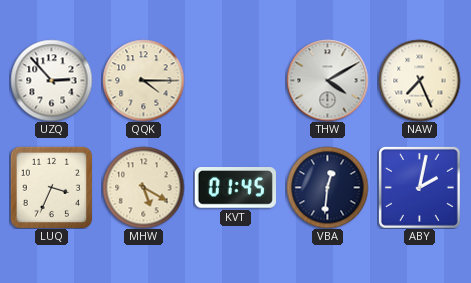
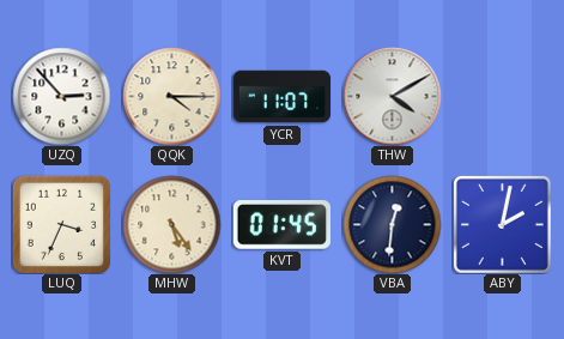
YCR: none -> 11:07 (281, 97)
NAW: 7:26 -> none (419, 80)
MHW: 5:20 -> 5:24 (171, 224)
